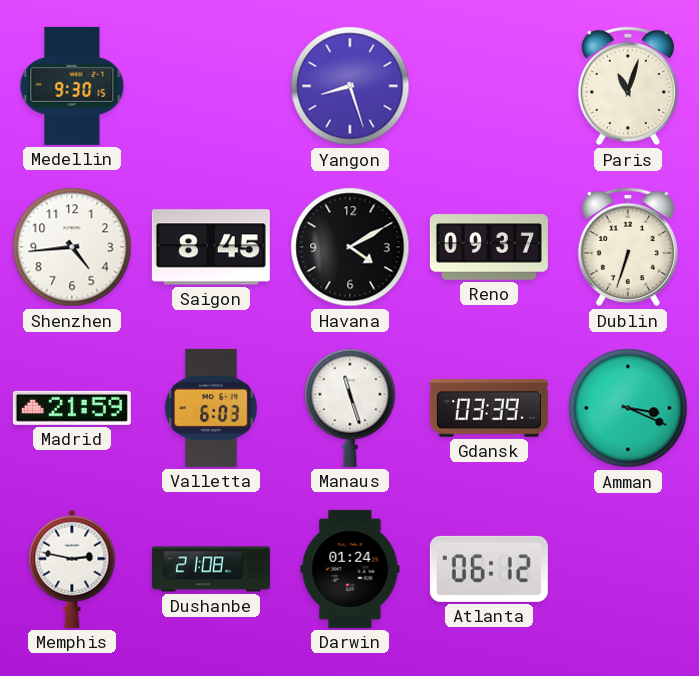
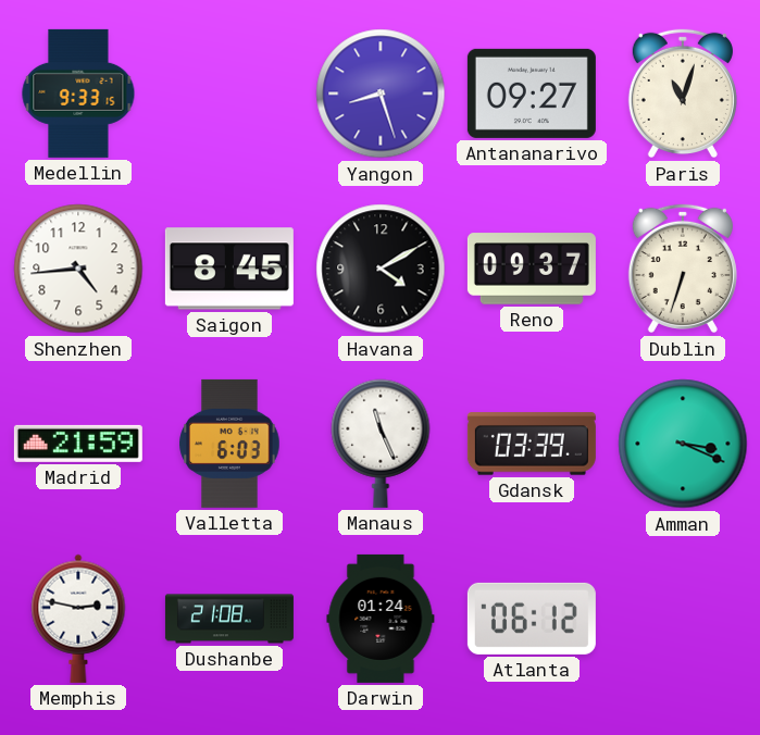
Medellin: 9:30 -> 9:33 (78, 94)
Antananarivo: none -> 09:27 (532, 94)
Manaus: 11:27 -> 11:26 (381, 444)
